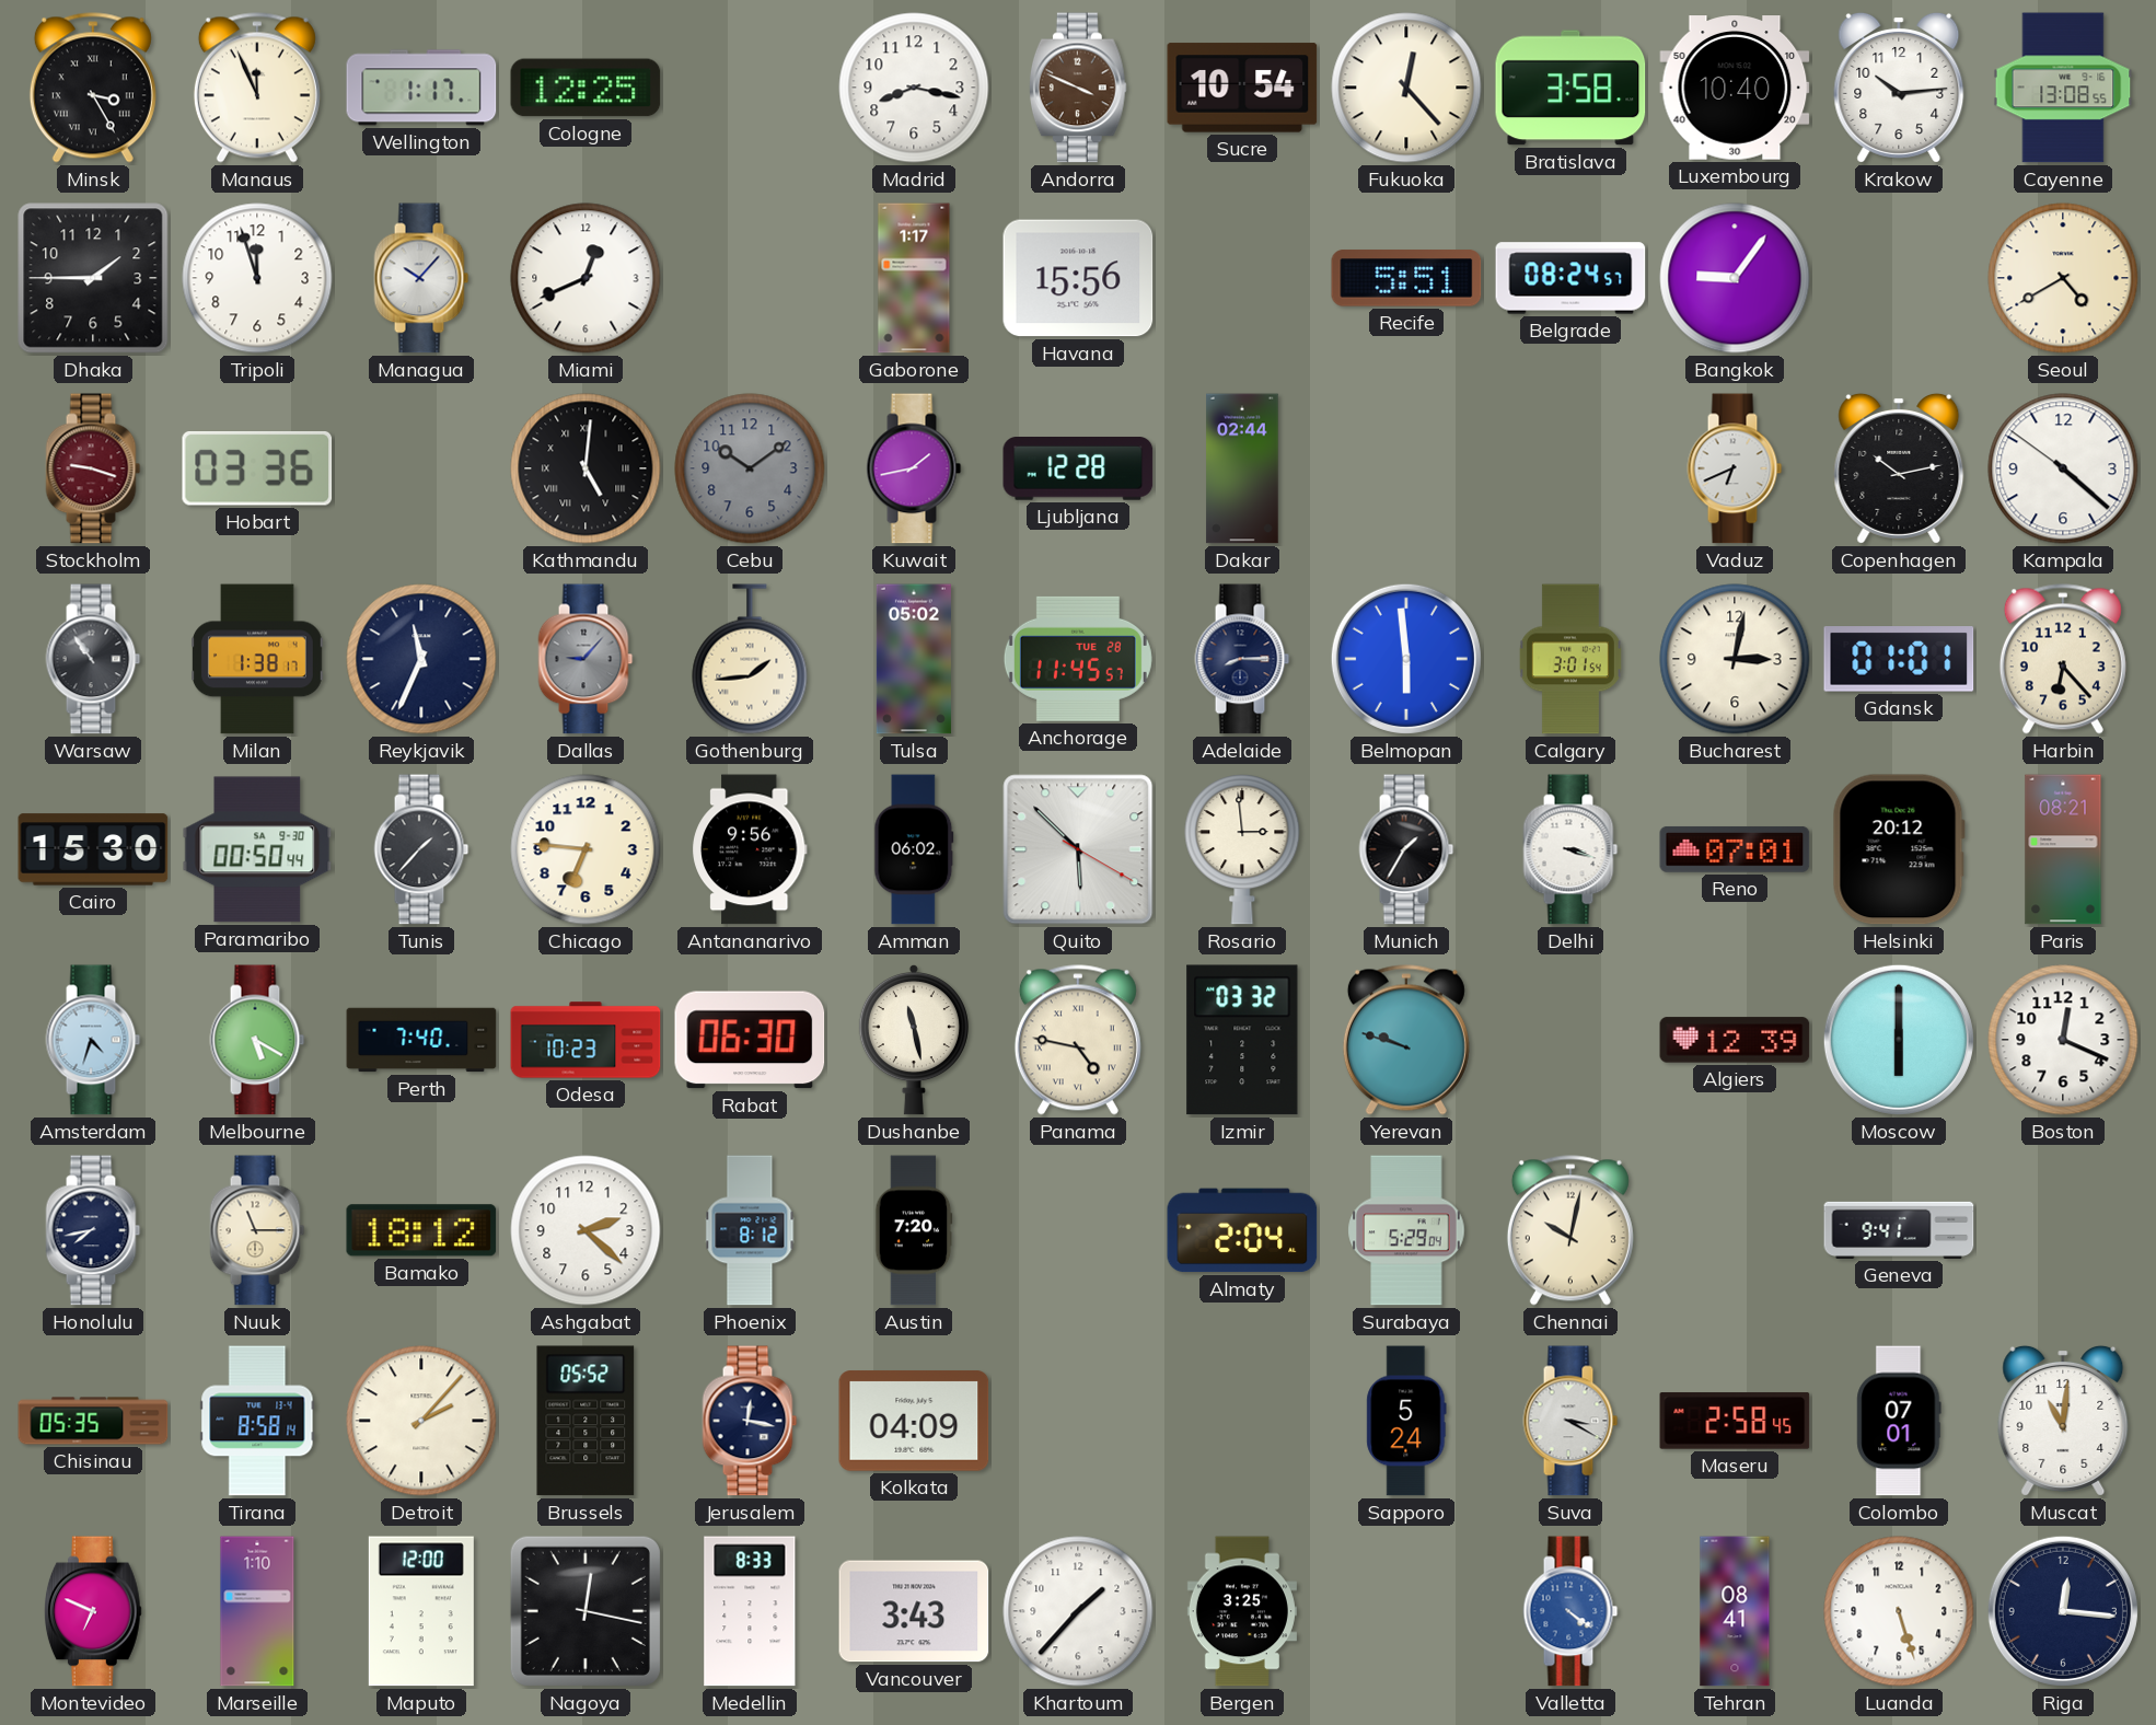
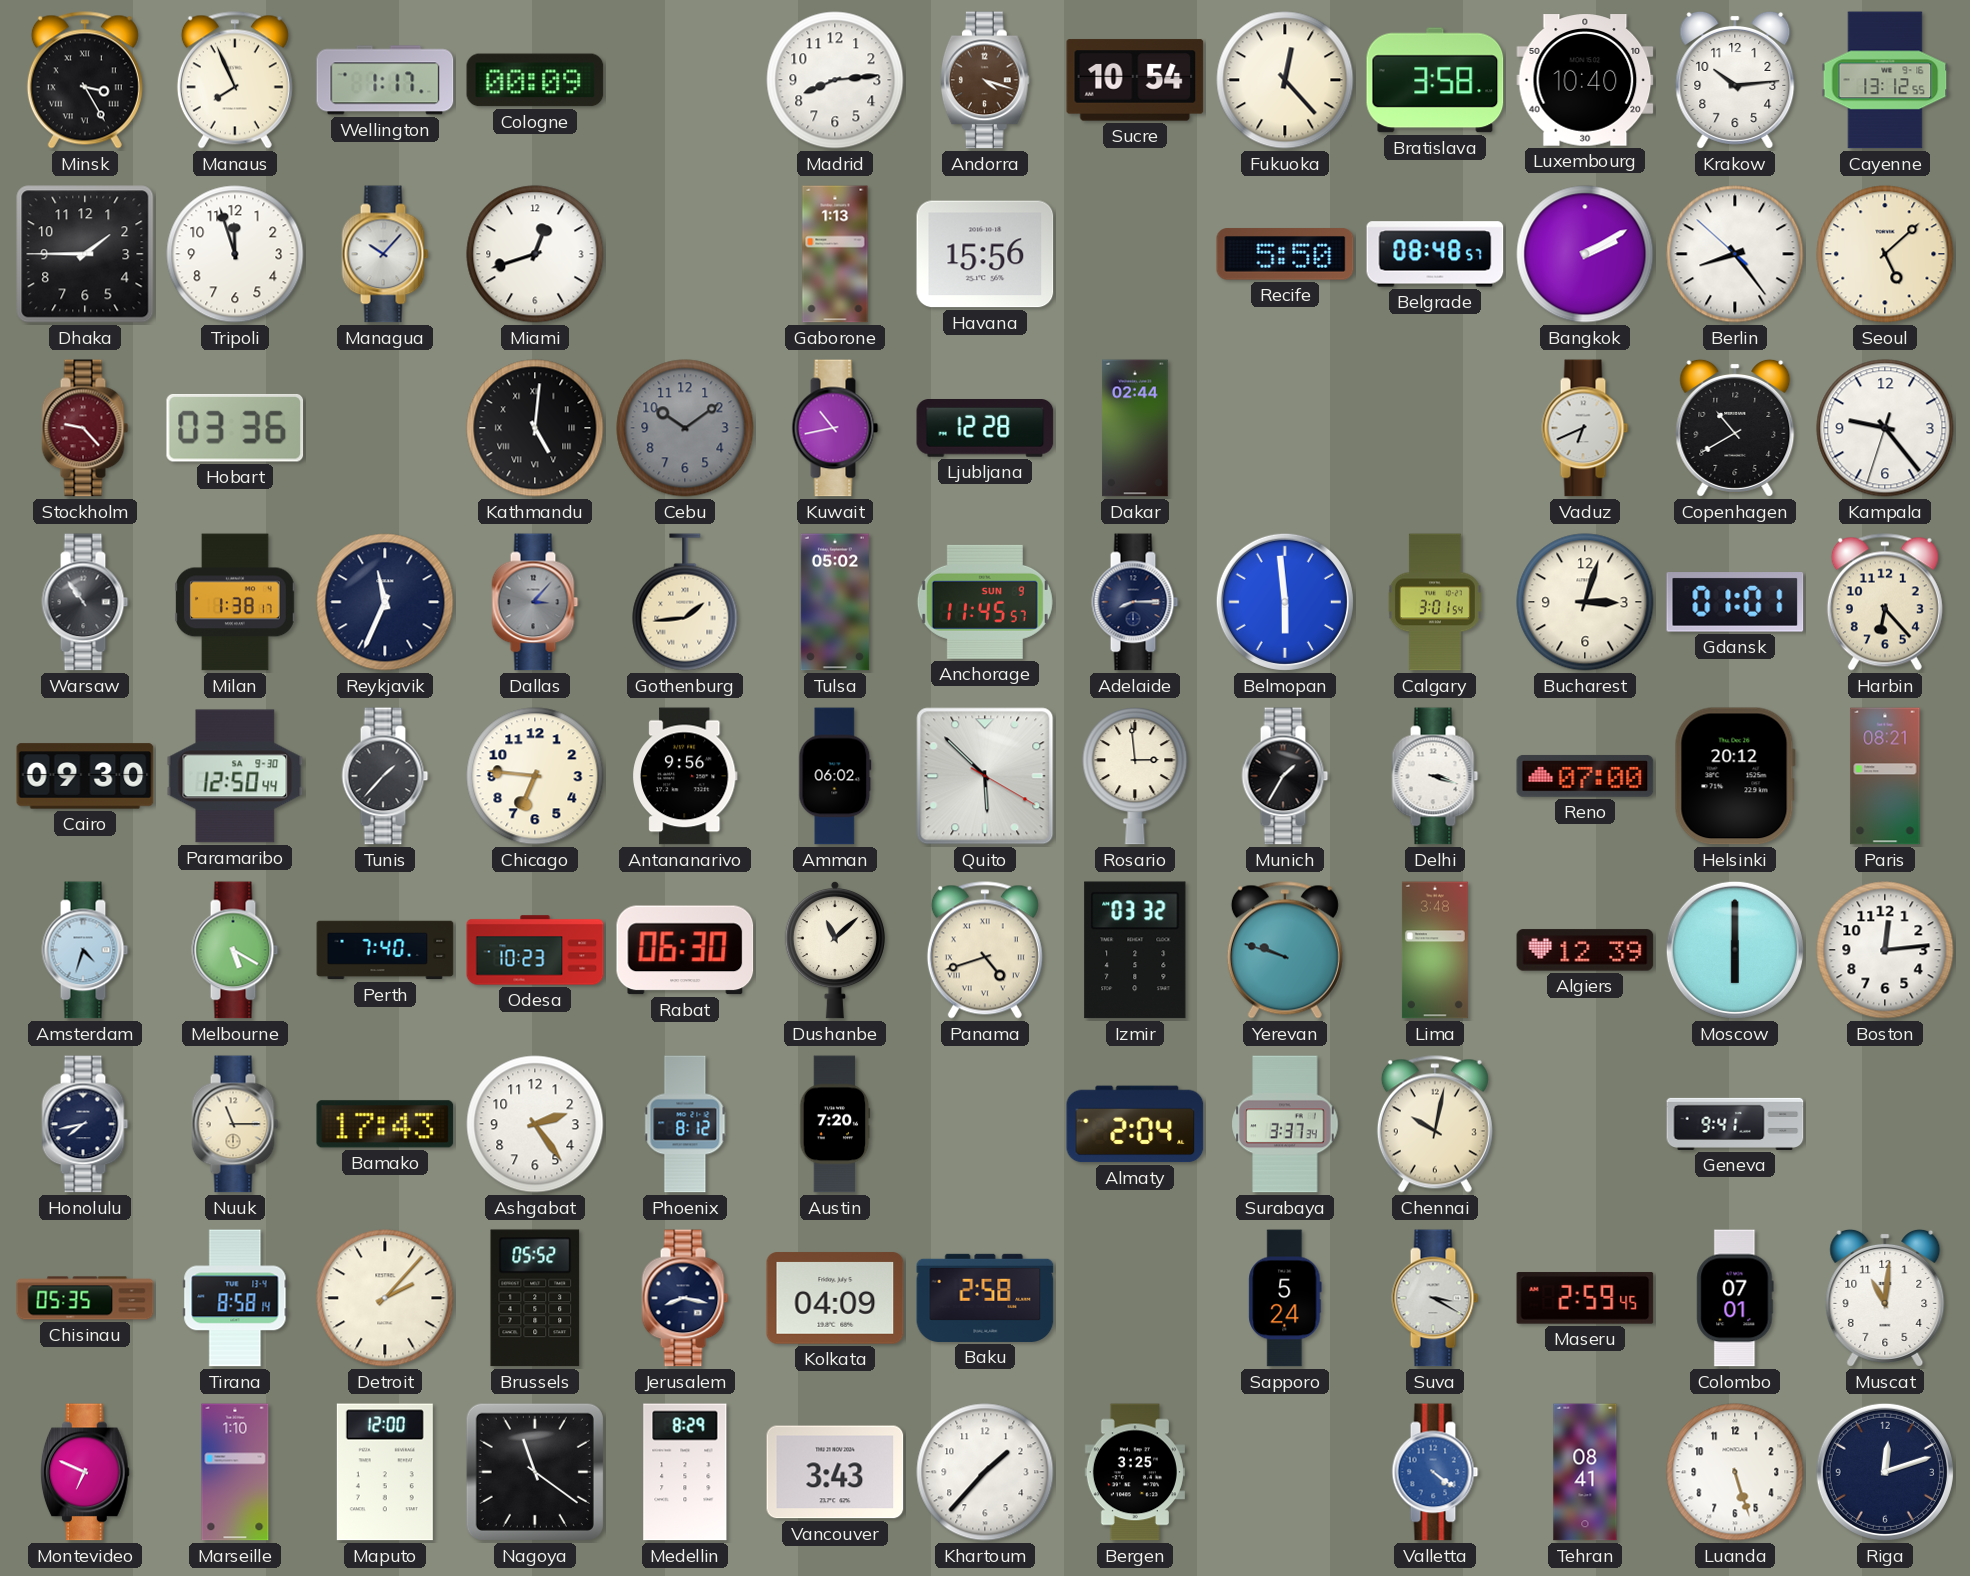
Manaus: 11:56 -> 7:56 (235, 80)
Cologne: 12:25 -> 00:09 (535, 80)
Madrid: 8:17 -> 8:14 (835, 80)
Andorra: 3:49 -> 4:18 (985, 80)
Cayenne: 13:08 -> 13:12 (1885, 80)
Miami: 12:41 -> 12:42 (535, 254)
Gaborone: 1:17 -> 1:13 (835, 254)
Recife: 5:51 -> 5:50 (1285, 254)
Belgrade: 08:24 -> 08:48 (1435, 254)
Bangkok: 9:06 -> 2:10 (1585, 254)
Berlin: none -> 8:23 (1735, 254)
Seoul: 4:40 -> 5:08 (1885, 254)
Stockholm: 9:18 -> 9:23 (85, 428)
Kuwait: 1:43 -> 10:43 (835, 428)
Copenhagen: 10:13 -> 10:40 (1735, 428)
Kampala: 4:21 -> 9:23 (1885, 428)
Dallas: 9:07 -> 3:07 (535, 602)
Anchorage date: TUE 28 -> SUN 9 (985, 602)
Bucharest: 3:02 -> 3:03 (1585, 602)
Cairo: 15:30 -> 09:30 (85, 776)
Paramaribo: 00:50 -> 12:50 (235, 776)
Reno: 07:01 -> 07:00 (1585, 776)
Dushanbe: 11:28 -> 11:08 (835, 950)
Panama: 4:47 -> 4:42 (985, 950)
Lima: none -> 3:48 (1435, 950)
Boston: 12:19 -> 12:14 (1885, 950)
Bamako: 18:12 -> 17:43 (385, 1124)
Ashgabat: 2:22 -> 2:24 (535, 1124)
Surabaya: 5:29 -> 3:37 (1285, 1124)
Jerusalem: 12:17 -> 8:17 (685, 1298)
Baku: none -> 2:58 (985, 1298)
Maseru: 2:58 -> 2:59 (1585, 1298)
Nagoya: 12:17 -> 11:21 (535, 1472)
Medellin: 8:33 -> 8:29 (685, 1472)
Riga: 12:16 -> 12:12 (1885, 1472)
